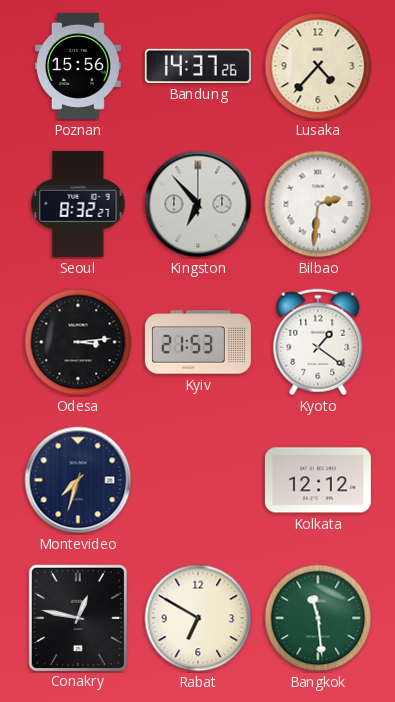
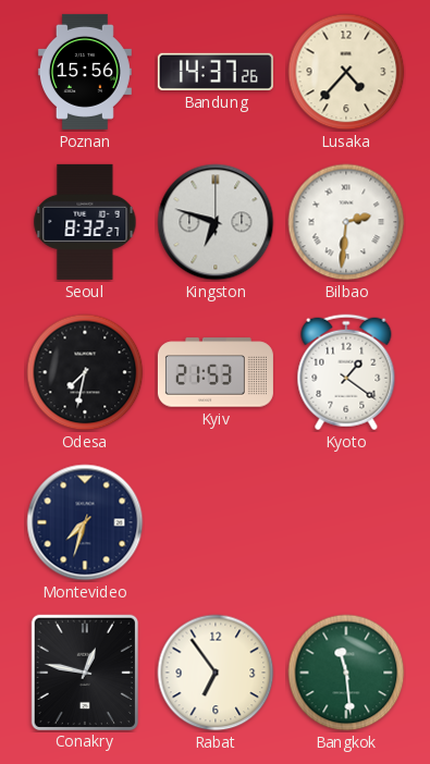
Kingston: 6:53 -> 6:48 (216, 222)
Odesa: 3:14 -> 7:32 (85, 372)
Kolkata: 12:12 -> none (318, 480)
Rabat: 6:50 -> 6:54 (216, 673)
